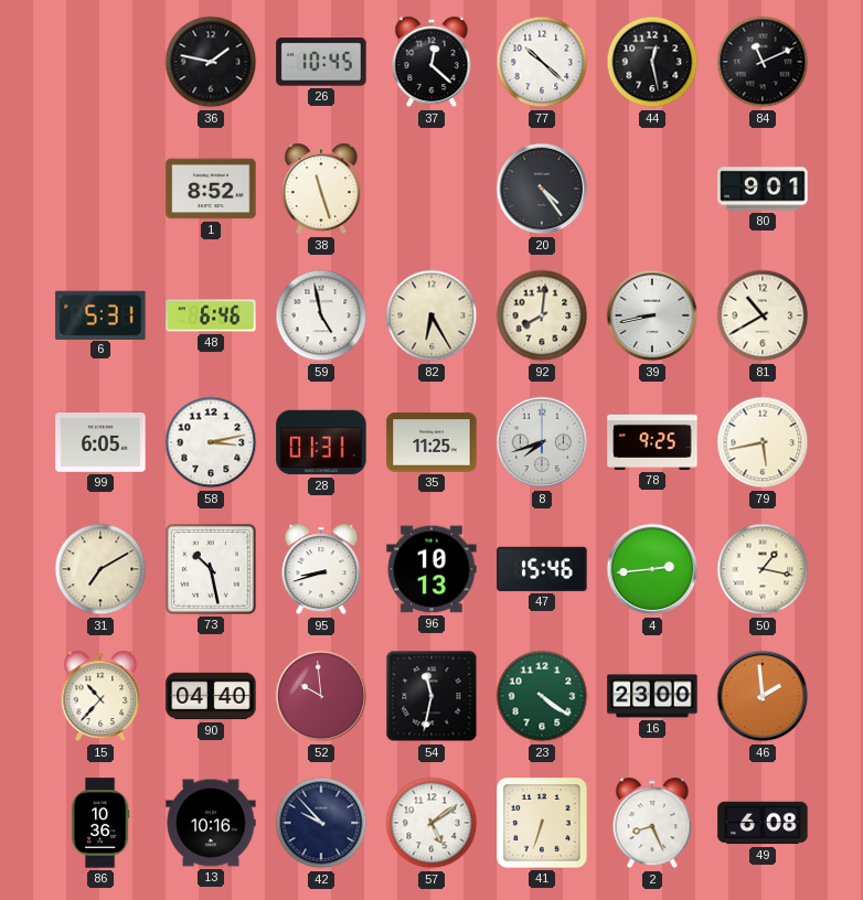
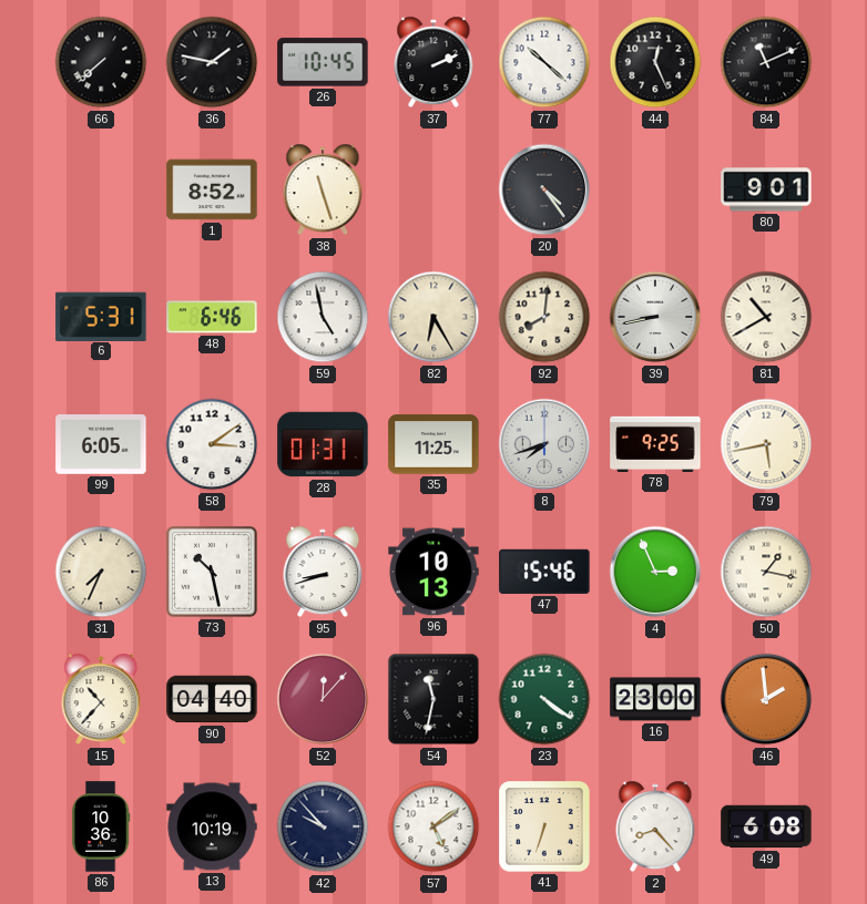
66: none -> 7:38 (101, 62)
37: 12:22 -> 2:11 (433, 62)
44: 12:28 -> 12:26 (655, 62)
58: 3:13 -> 3:09 (212, 444)
31: 7:10 -> 7:34 (101, 572)
4: 2:44 -> 2:56 (655, 572)
52: 9:59 -> 12:07 (323, 699)
13: 10:16 -> 10:19 (212, 826)
2: 8:26 -> 8:23 (655, 826)
